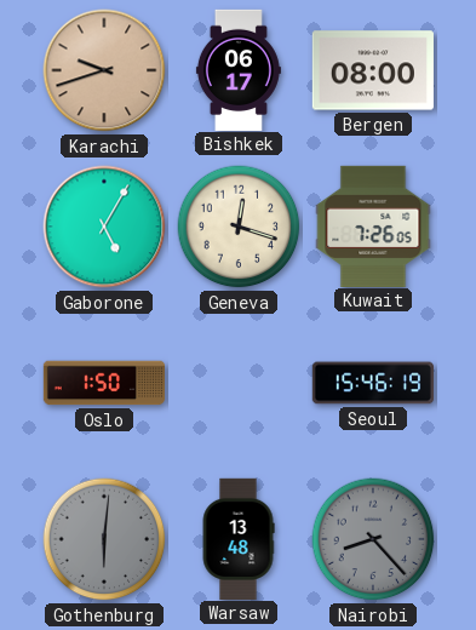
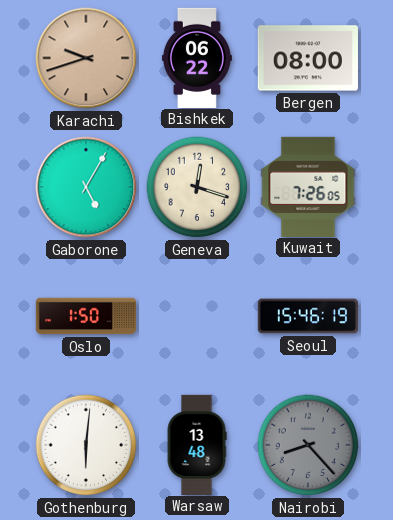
Bishkek: 06:17 -> 06:22 (197, 57)
Gothenburg dial: grey -> white (86, 445)
